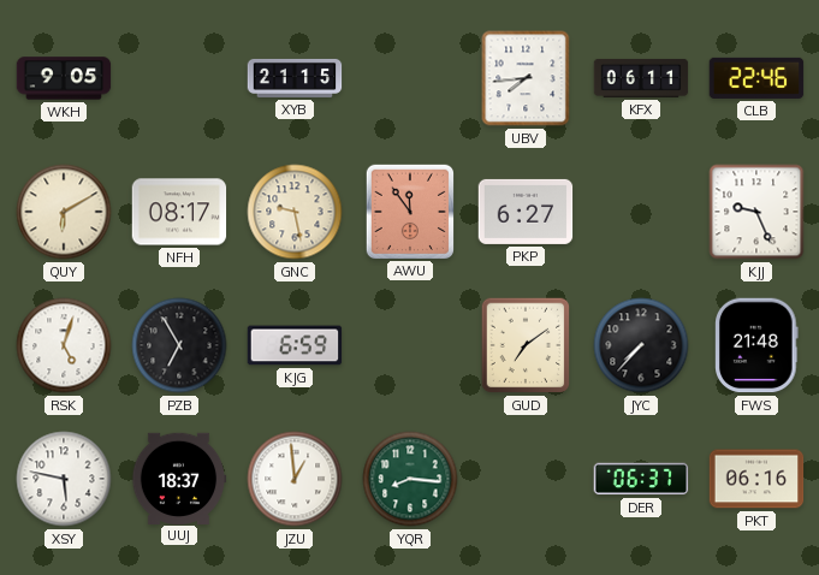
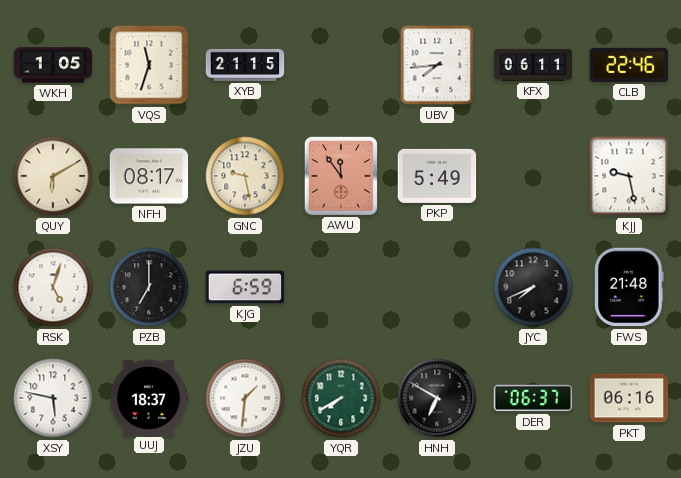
WKH: 9:05 -> 1:05 (53, 65)
VQS: none -> 11:33 (149, 65)
PKP: 6:27 -> 5:49 (437, 176)
KJJ: 9:26 -> 9:28 (629, 176)
PZB: 6:55 -> 7:00 (149, 287)
GUD: 7:09 -> none (526, 345)
JYC: 7:37 -> 7:41 (533, 287)
JZU: 12:59 -> 1:31 (245, 398)
YQR: 8:16 -> 7:40 (341, 398)
HNH: none -> 6:50 (437, 398)
